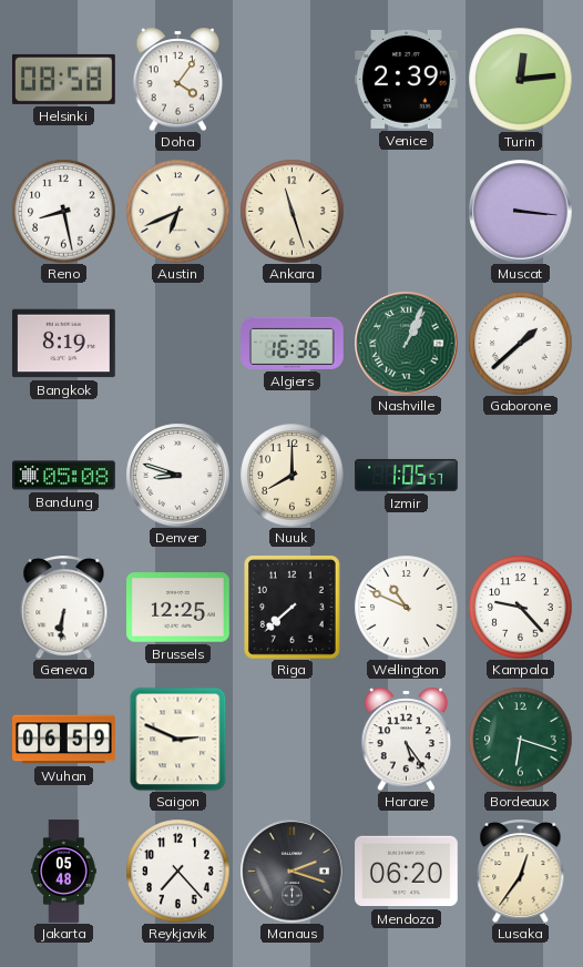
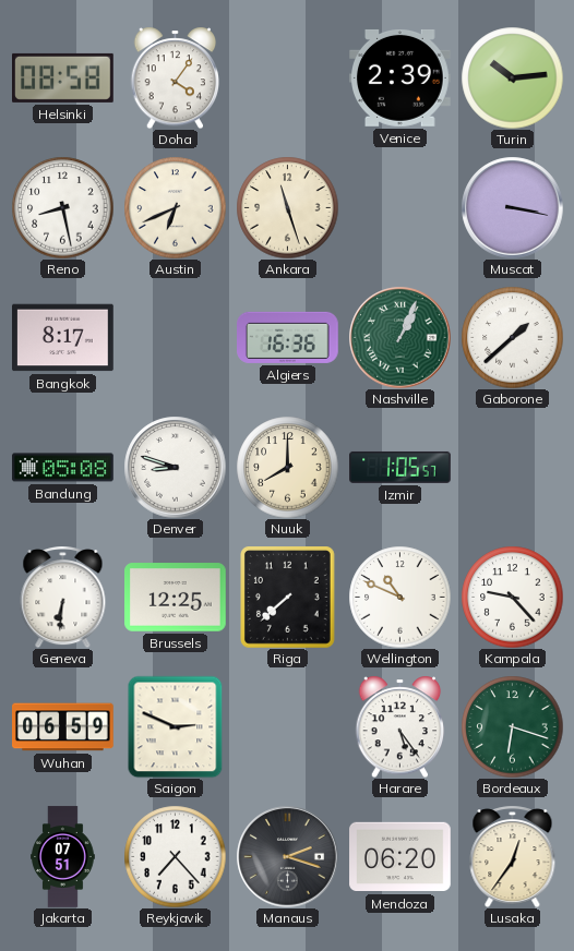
Turin: 12:14 -> 10:14 (512, 77)
Muscat: 3:16 -> 3:17 (512, 207)
Bangkok: 8:19 -> 8:17 (63, 338)
Jakarta: 05:48 -> 07:51 (63, 857)
